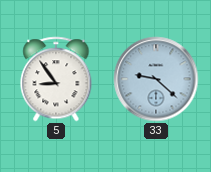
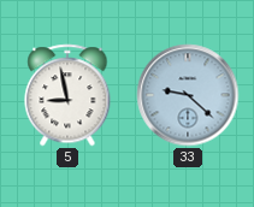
5: 8:54 -> 8:58 (67, 95)
